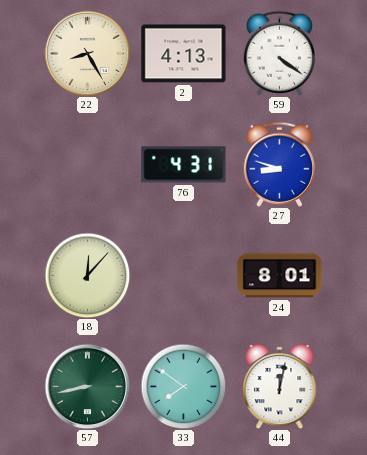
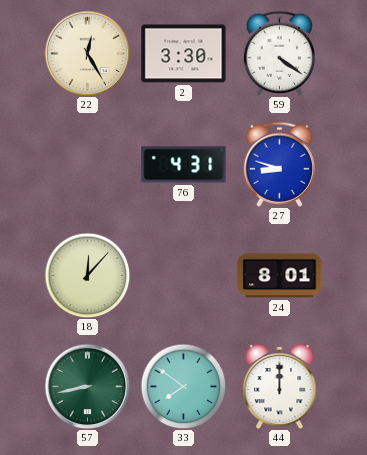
22: 8:25 -> 12:25 (87, 53)
2: 4:13 -> 3:30 (184, 54)
44: 12:02 -> 12:00 (280, 386)
